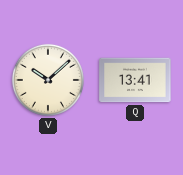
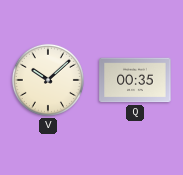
Q: 13:41 -> 00:35 (135, 80)
